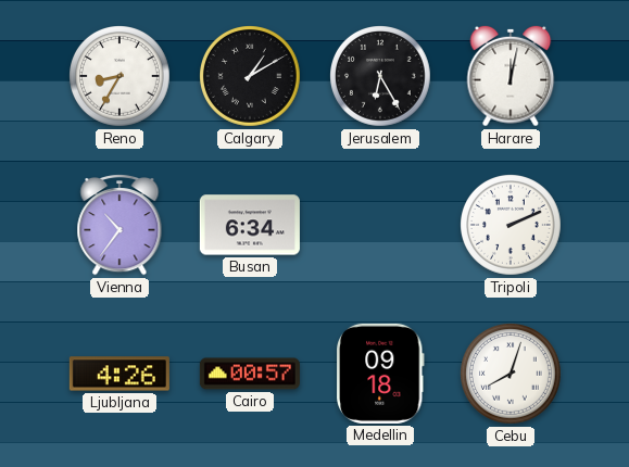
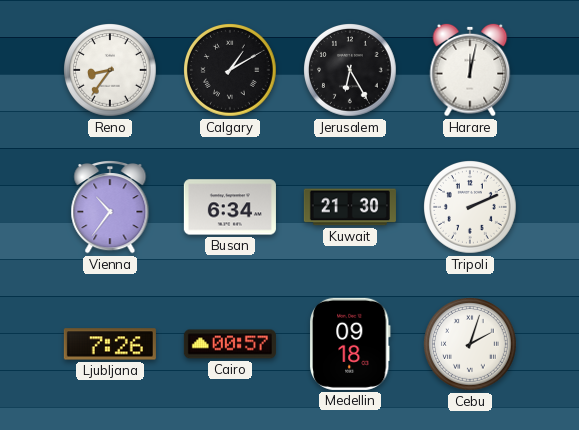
Reno: 8:35 -> 8:36 (111, 71)
Kuwait: none -> 21:30 (350, 207)
Ljubljana: 4:26 -> 7:26 (110, 344)
Cebu: 8:03 -> 2:03 (471, 345)
